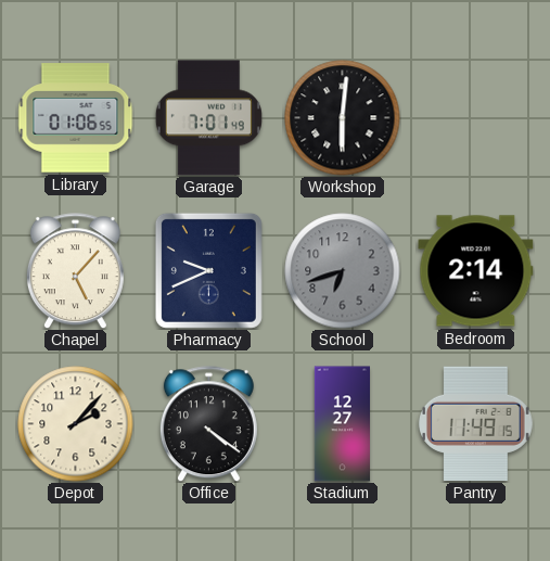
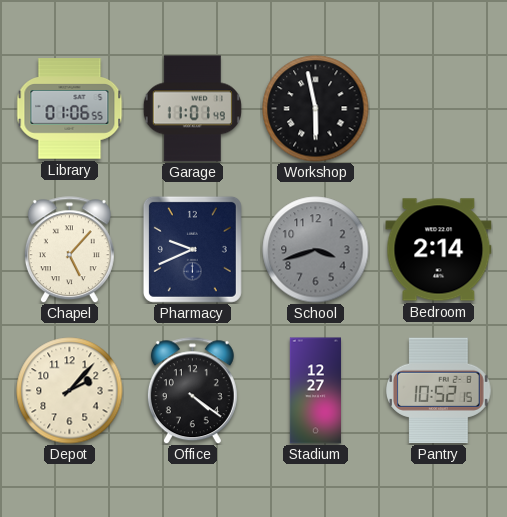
Garage: 7:01 -> 11:01 (192, 109)
Workshop: 6:01 -> 5:58 (316, 109)
School: 6:42 -> 3:42 (316, 250)
Pantry: 11:49 -> 10:52 (439, 391)
